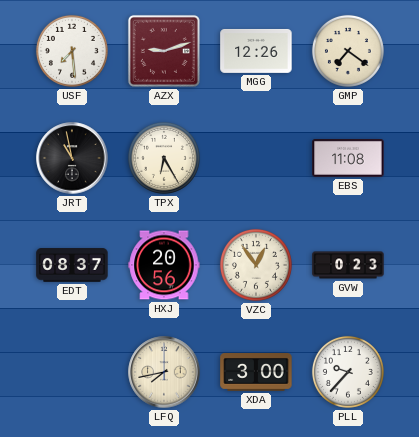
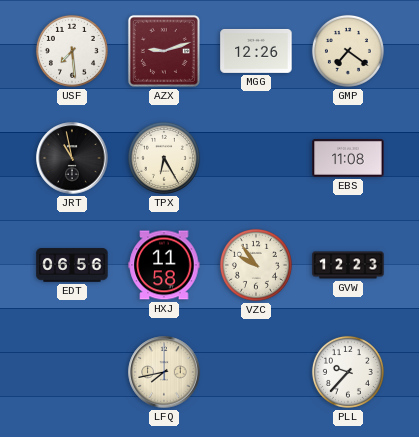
EDT: 08:37 -> 06:56 (72, 265)
HXJ: 20:56 -> 11:58 (164, 265)
VZC: 12:54 -> 9:54 (256, 265)
GVW: 0:23 -> 12:23 (348, 265)
XDA: 3:00 -> none (256, 373)
